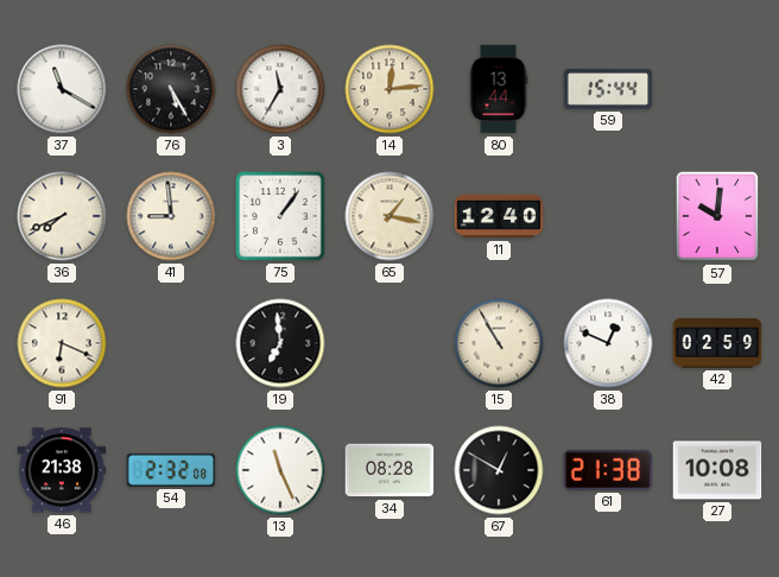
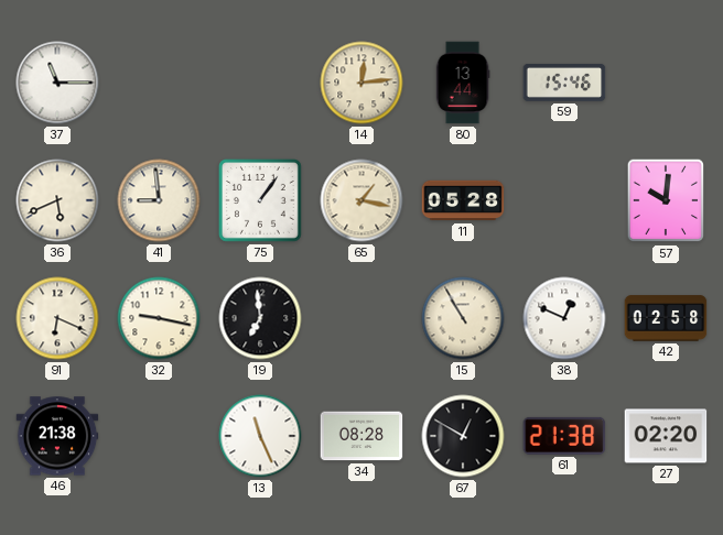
37: 11:20 -> 11:15 (57, 83)
76: 5:25 -> none (171, 89)
3: 11:35 -> none (280, 89)
59: 15:44 -> 15:46 (564, 83)
36: 7:41 -> 5:41 (57, 200)
11: 12:40 -> 05:28 (463, 200)
32: none -> 9:17 (159, 318)
42: 02:59 -> 02:58 (666, 318)
54: 2:32 -> none (171, 470)
27: 10:08 -> 02:20 (666, 436)
